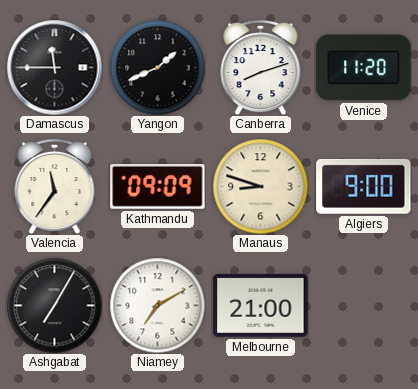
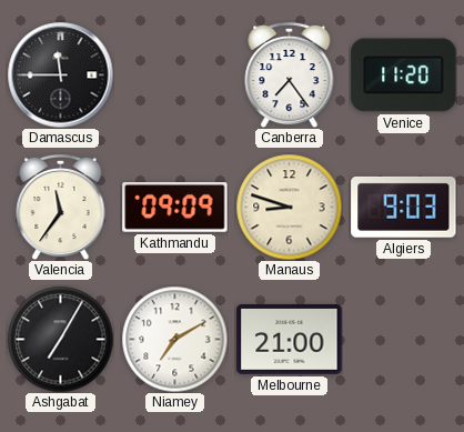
Yangon: 1:41 -> none (157, 67)
Canberra: 8:12 -> 7:24 (290, 74)
Algiers: 9:00 -> 9:03 (404, 207)
